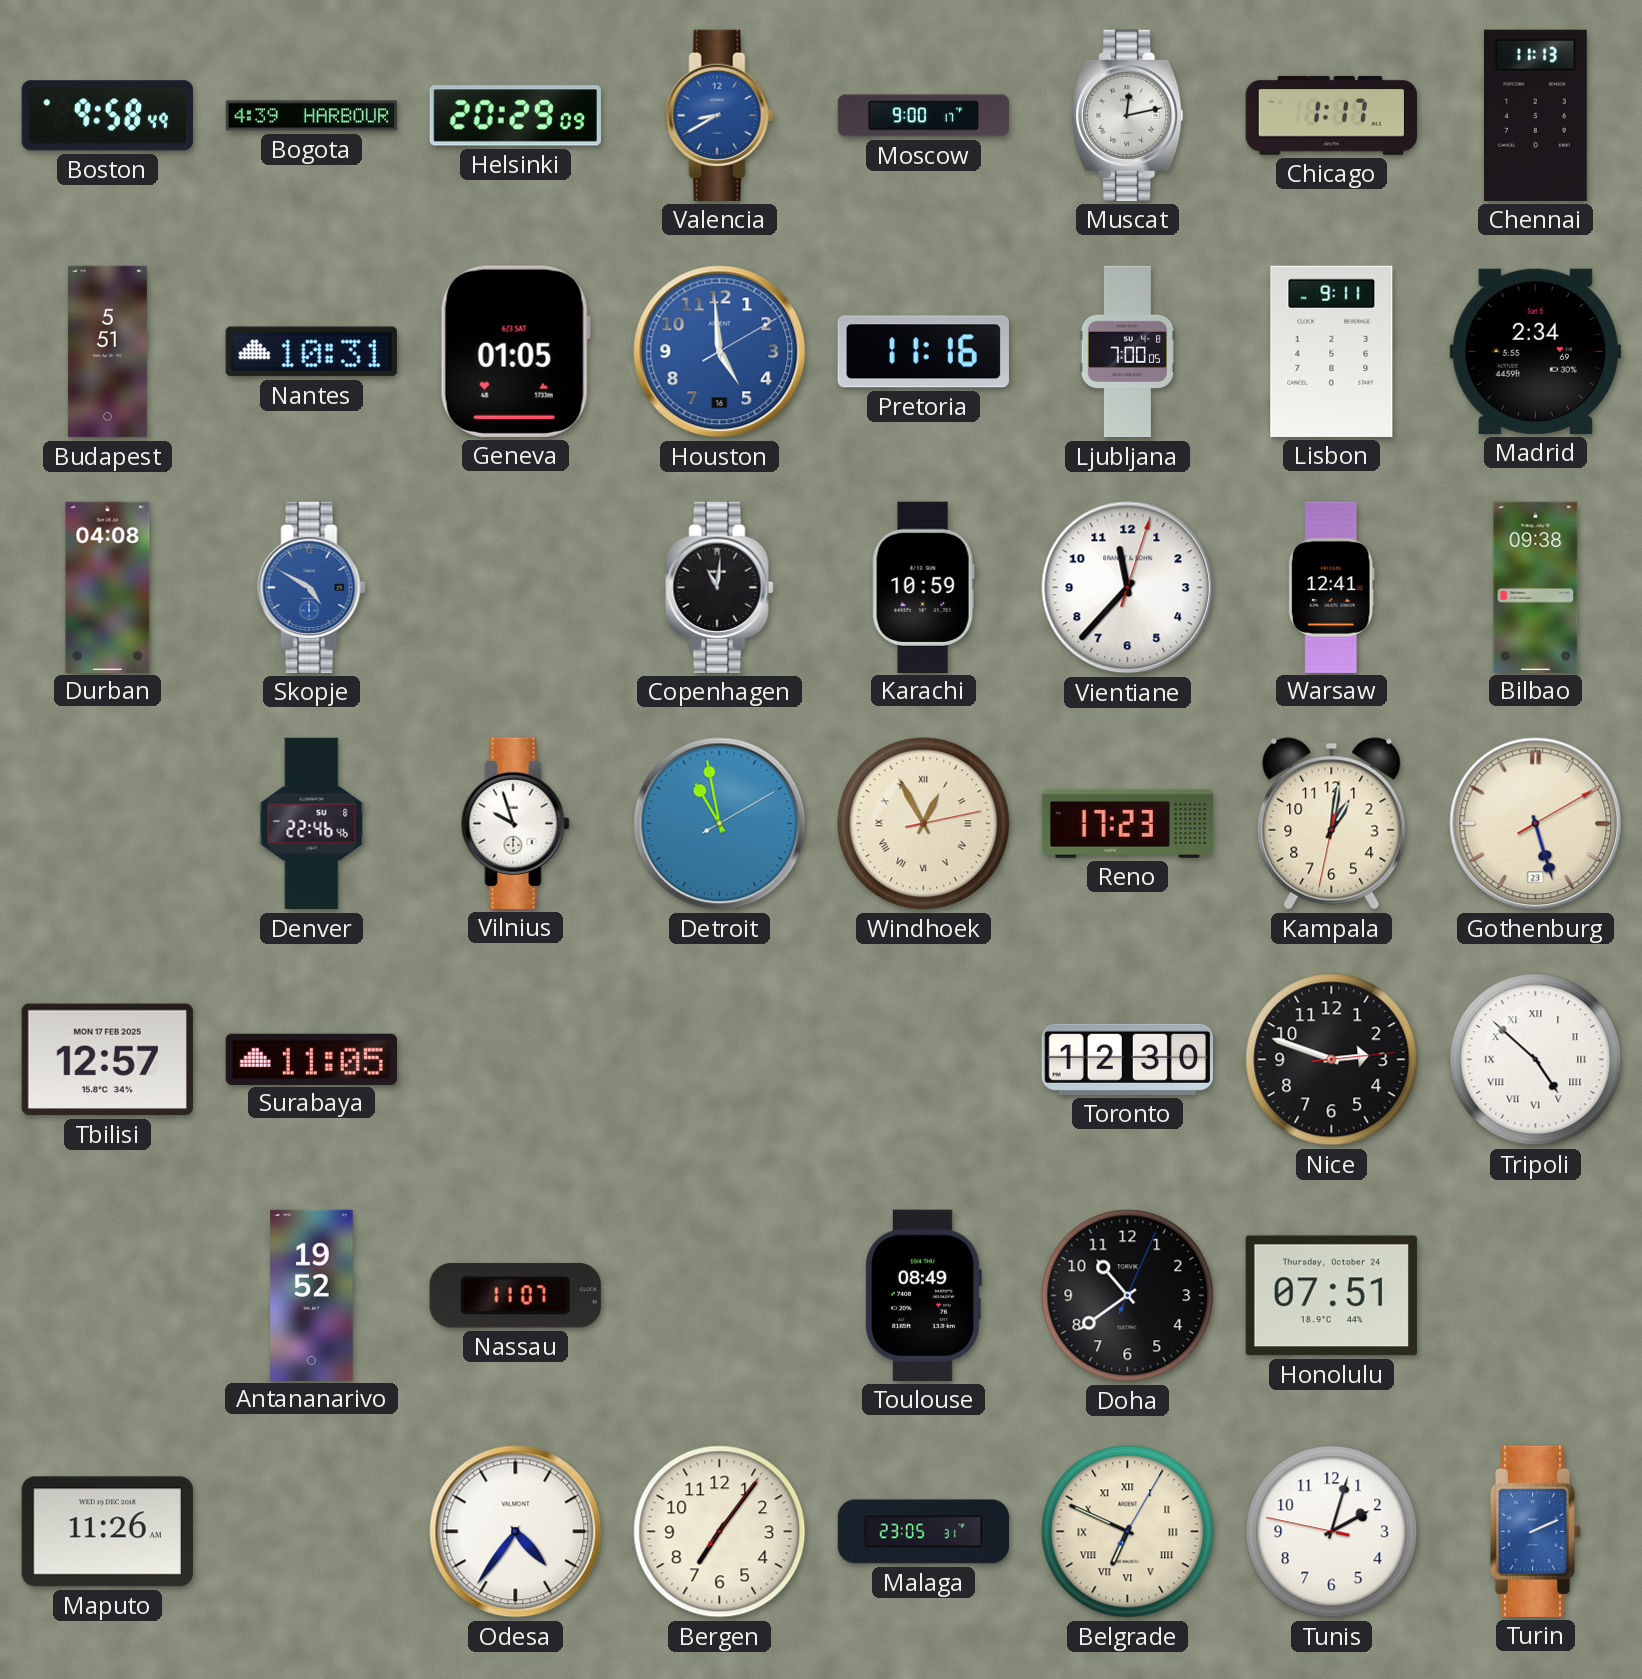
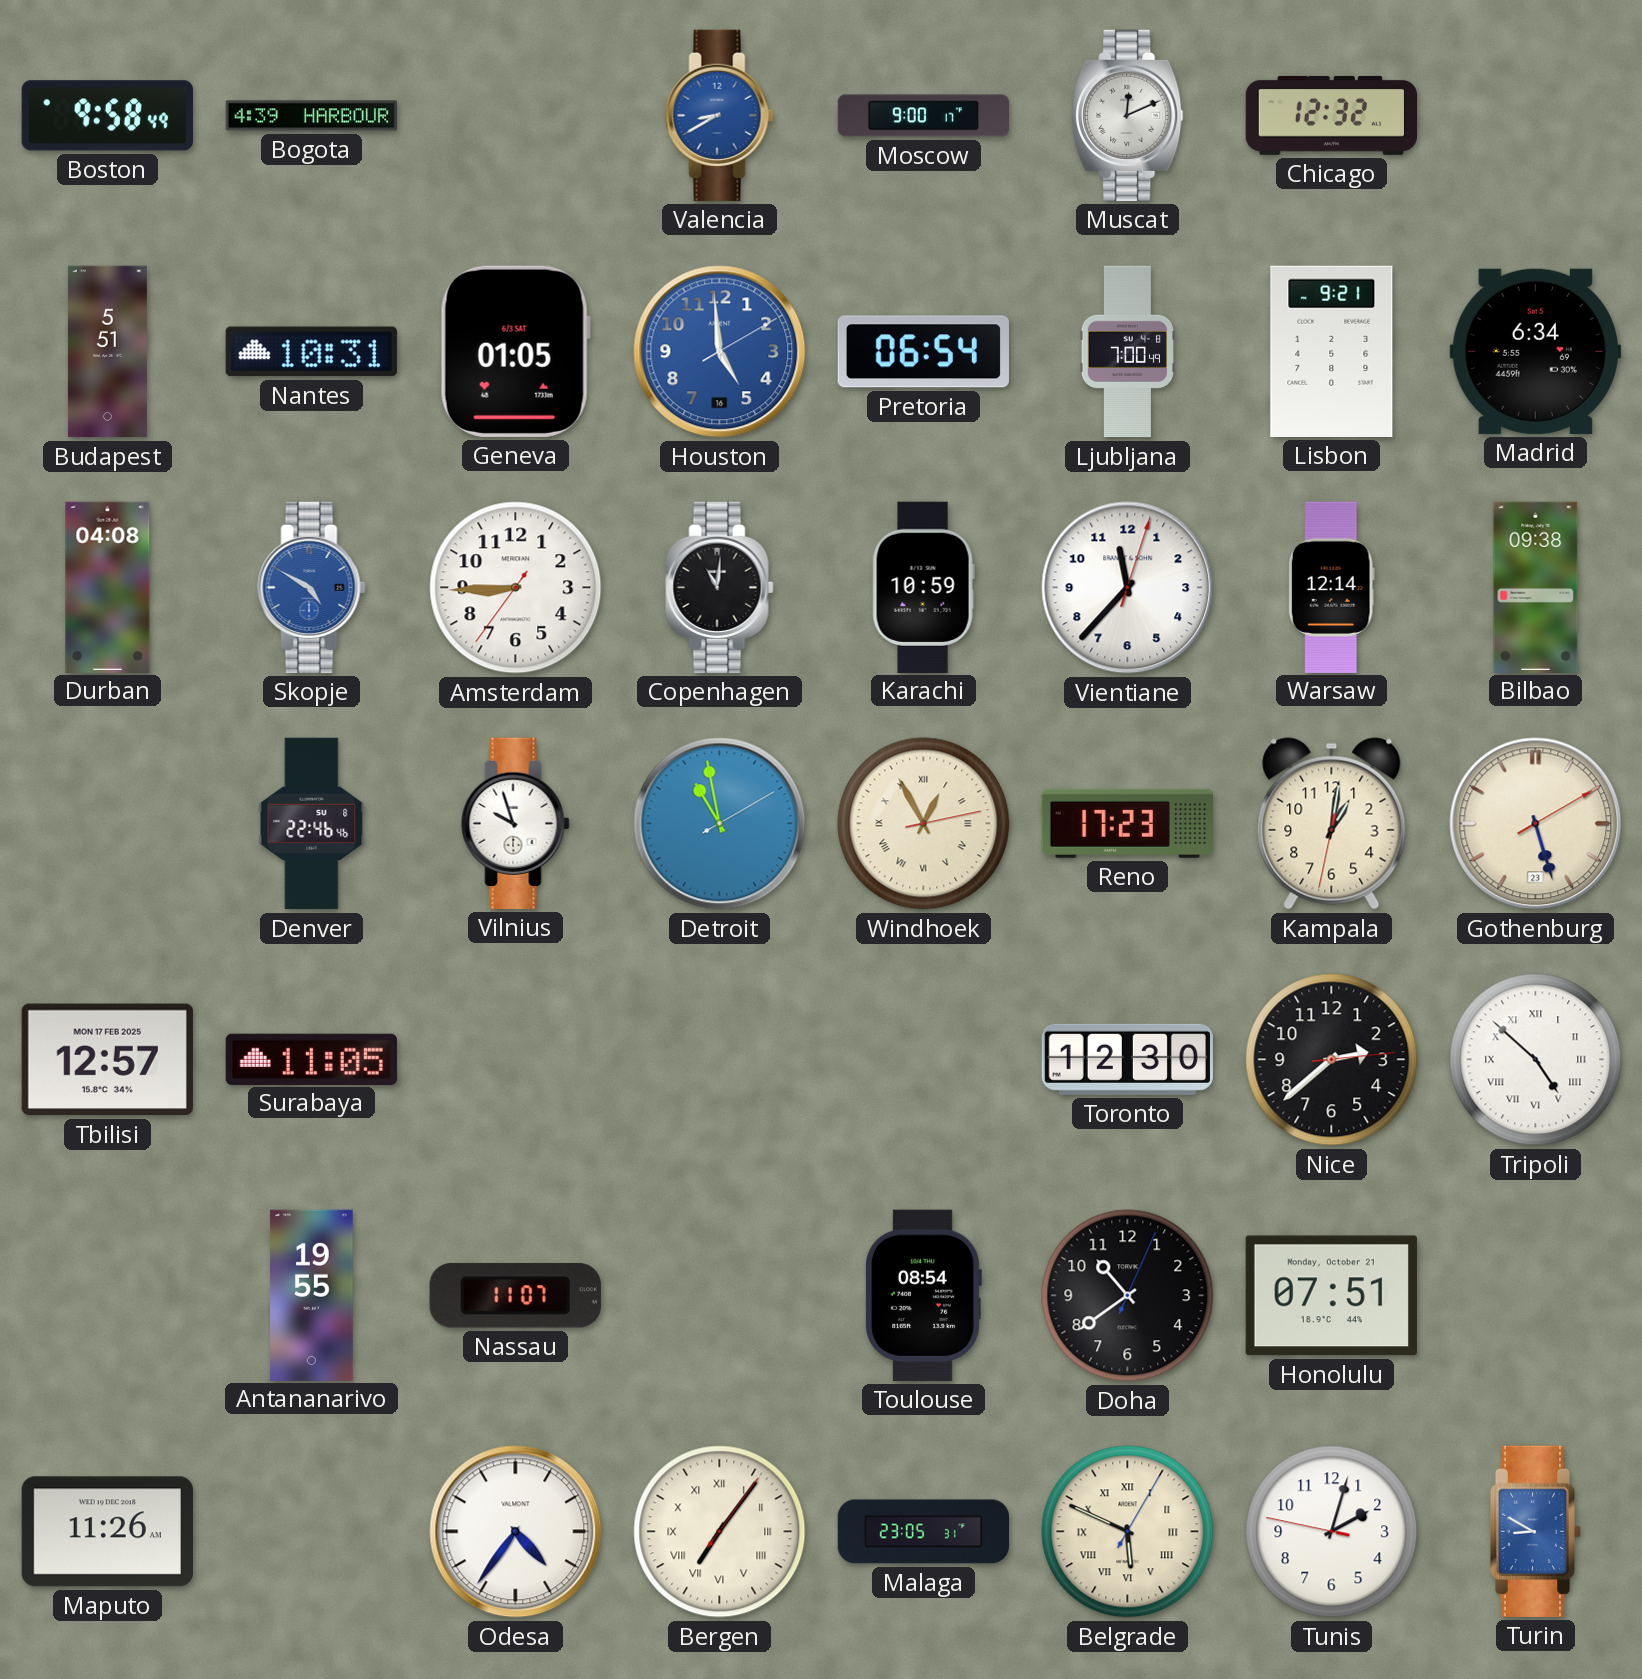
Helsinki: 20:29 -> none (515, 116)
Muscat: 12:13 -> 12:11 (1128, 115)
Chicago: 1:17 -> 12:32 (1331, 115)
Chennai: 11:13 -> none (1535, 115)
Pretoria: 11:16 -> 06:54 (923, 352)
Ljubljana: 7:00:05 -> 7:00:49 (1127, 352)
Lisbon: 9:11 -> 9:21 (1332, 351)
Madrid: 2:34 -> 6:34 (1535, 351)
Amsterdam: none -> 8:44 (516, 588)
Warsaw: 12:41 -> 12:14 (1331, 587)
Nice: 2:48 -> 2:38 (1332, 1060)
Antananarivo: 19:52 -> 19:55 (312, 1295)
Toulouse: 08:49 -> 08:54 (924, 1295)
Honolulu date: Thursday, October 24 -> Monday, October 21 (1331, 1296)
Bergen numerals: Arabic -> Roman (720, 1532)
Belgrade: 6:49 -> 5:49 (1128, 1532)
Turin: 2:11 -> 8:50 (1536, 1531)
